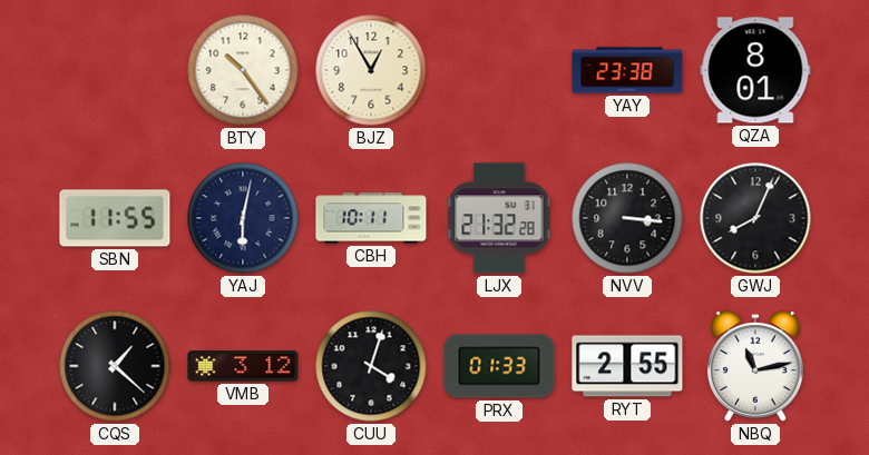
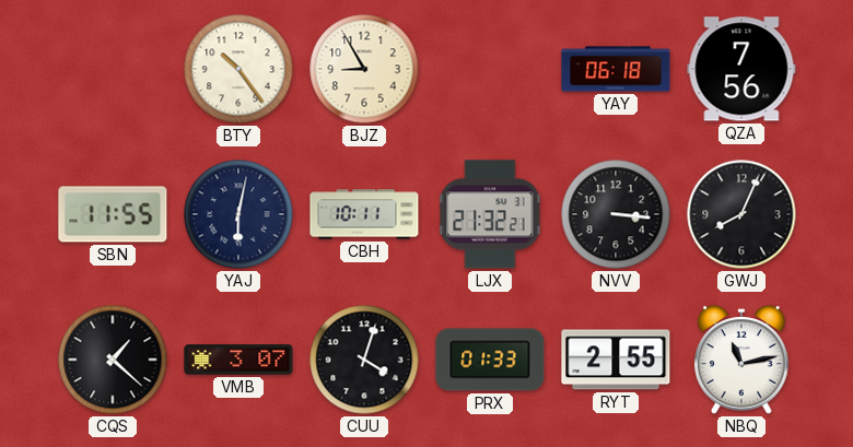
BJZ: 12:55 -> 8:55 (364, 69)
YAY: 23:38 -> 06:18 (616, 69)
QZA: 8:01 -> 7:56 (741, 69)
LJX: 21:32:28 -> 21:32:21 (490, 214)
VMB: 3:12 -> 3:07 (238, 360)
